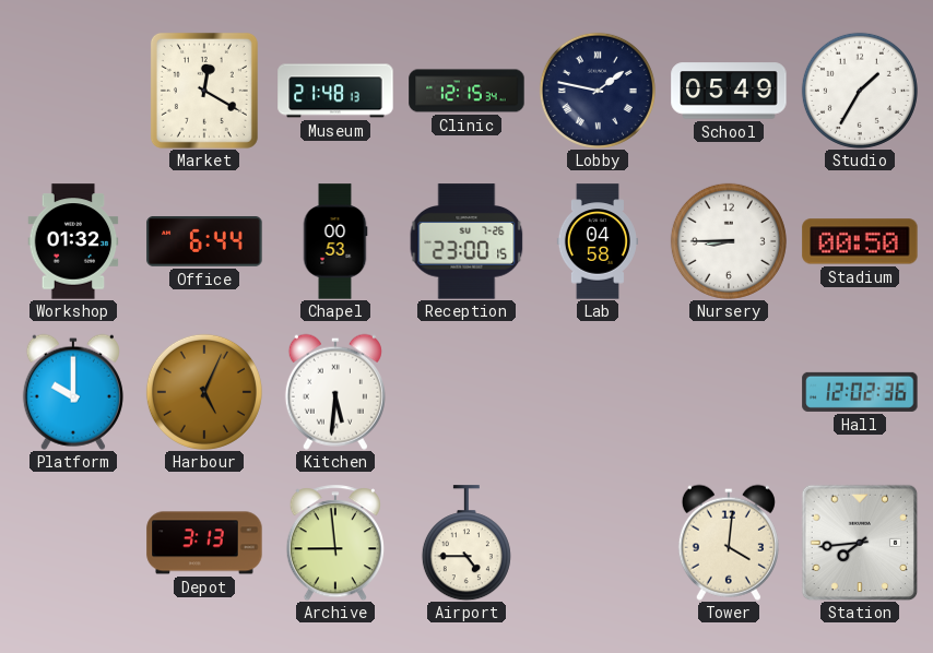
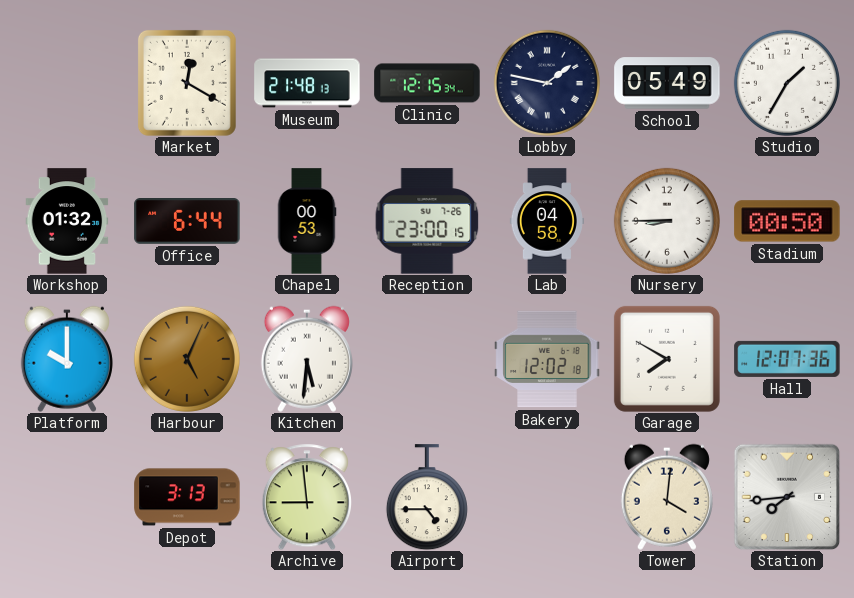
Bakery: none -> 12:02 (547, 359)
Garage: none -> 7:50 (667, 359)
Hall: 12:02 -> 12:07 (787, 359)
